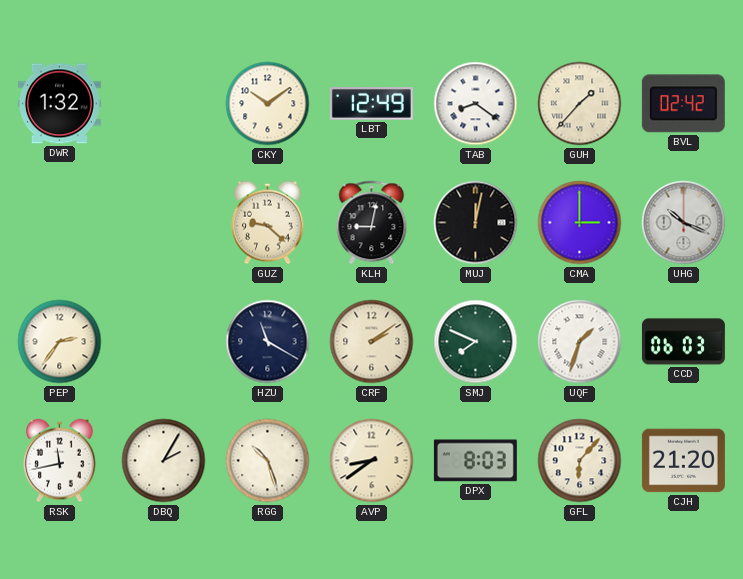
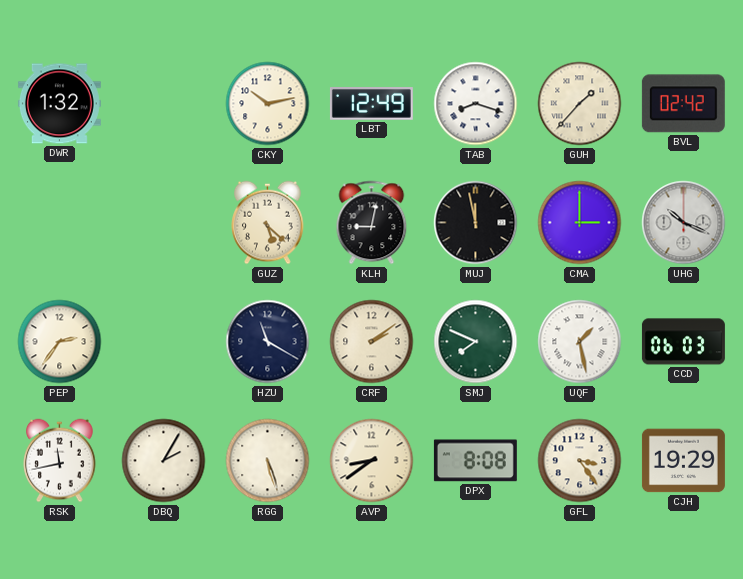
CKY: 10:09 -> 10:13 (268, 104)
TAB: 8:21 -> 8:18 (476, 104)
GUZ: 9:22 -> 5:22 (268, 223)
MUJ: 12:02 -> 11:58 (476, 223)
UQF: 1:33 -> 1:28 (580, 342)
RGG: 10:27 -> 5:27 (268, 461)
DPX: 8:03 -> 8:08 (475, 461)
GFL: 6:07 -> 3:24 (580, 461)
CJH: 21:20 -> 19:29 (683, 461)
